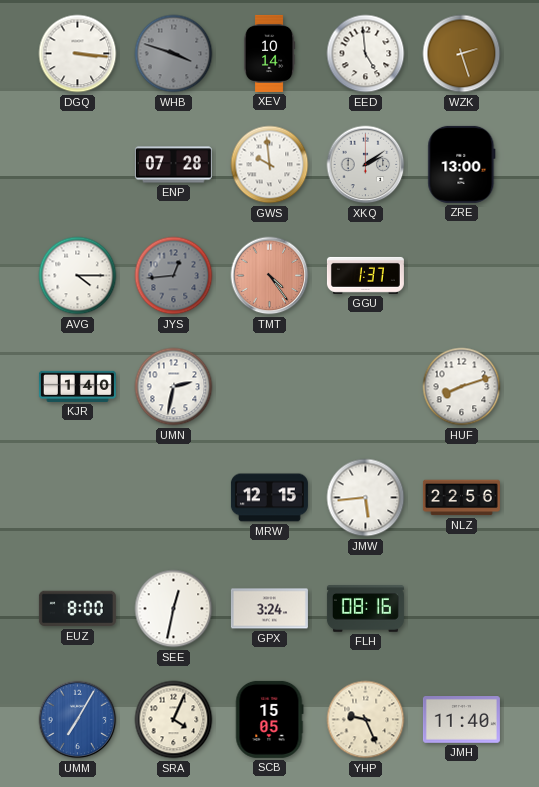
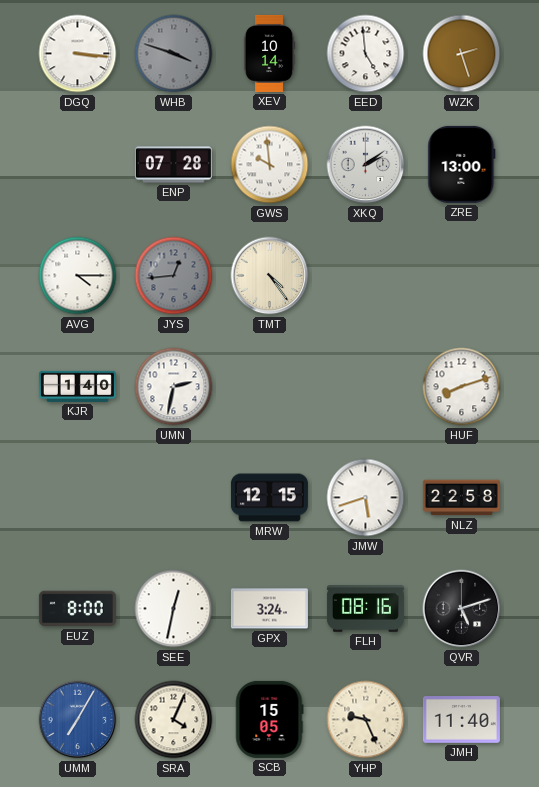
TMT dial: salmon -> cream (270, 276)
GGU: 1:37 -> none (365, 275)
JMW: 5:44 -> 5:42 (366, 498)
NLZ: 22:56 -> 22:58 (461, 498)
QVR: none -> 5:12 (462, 609)
